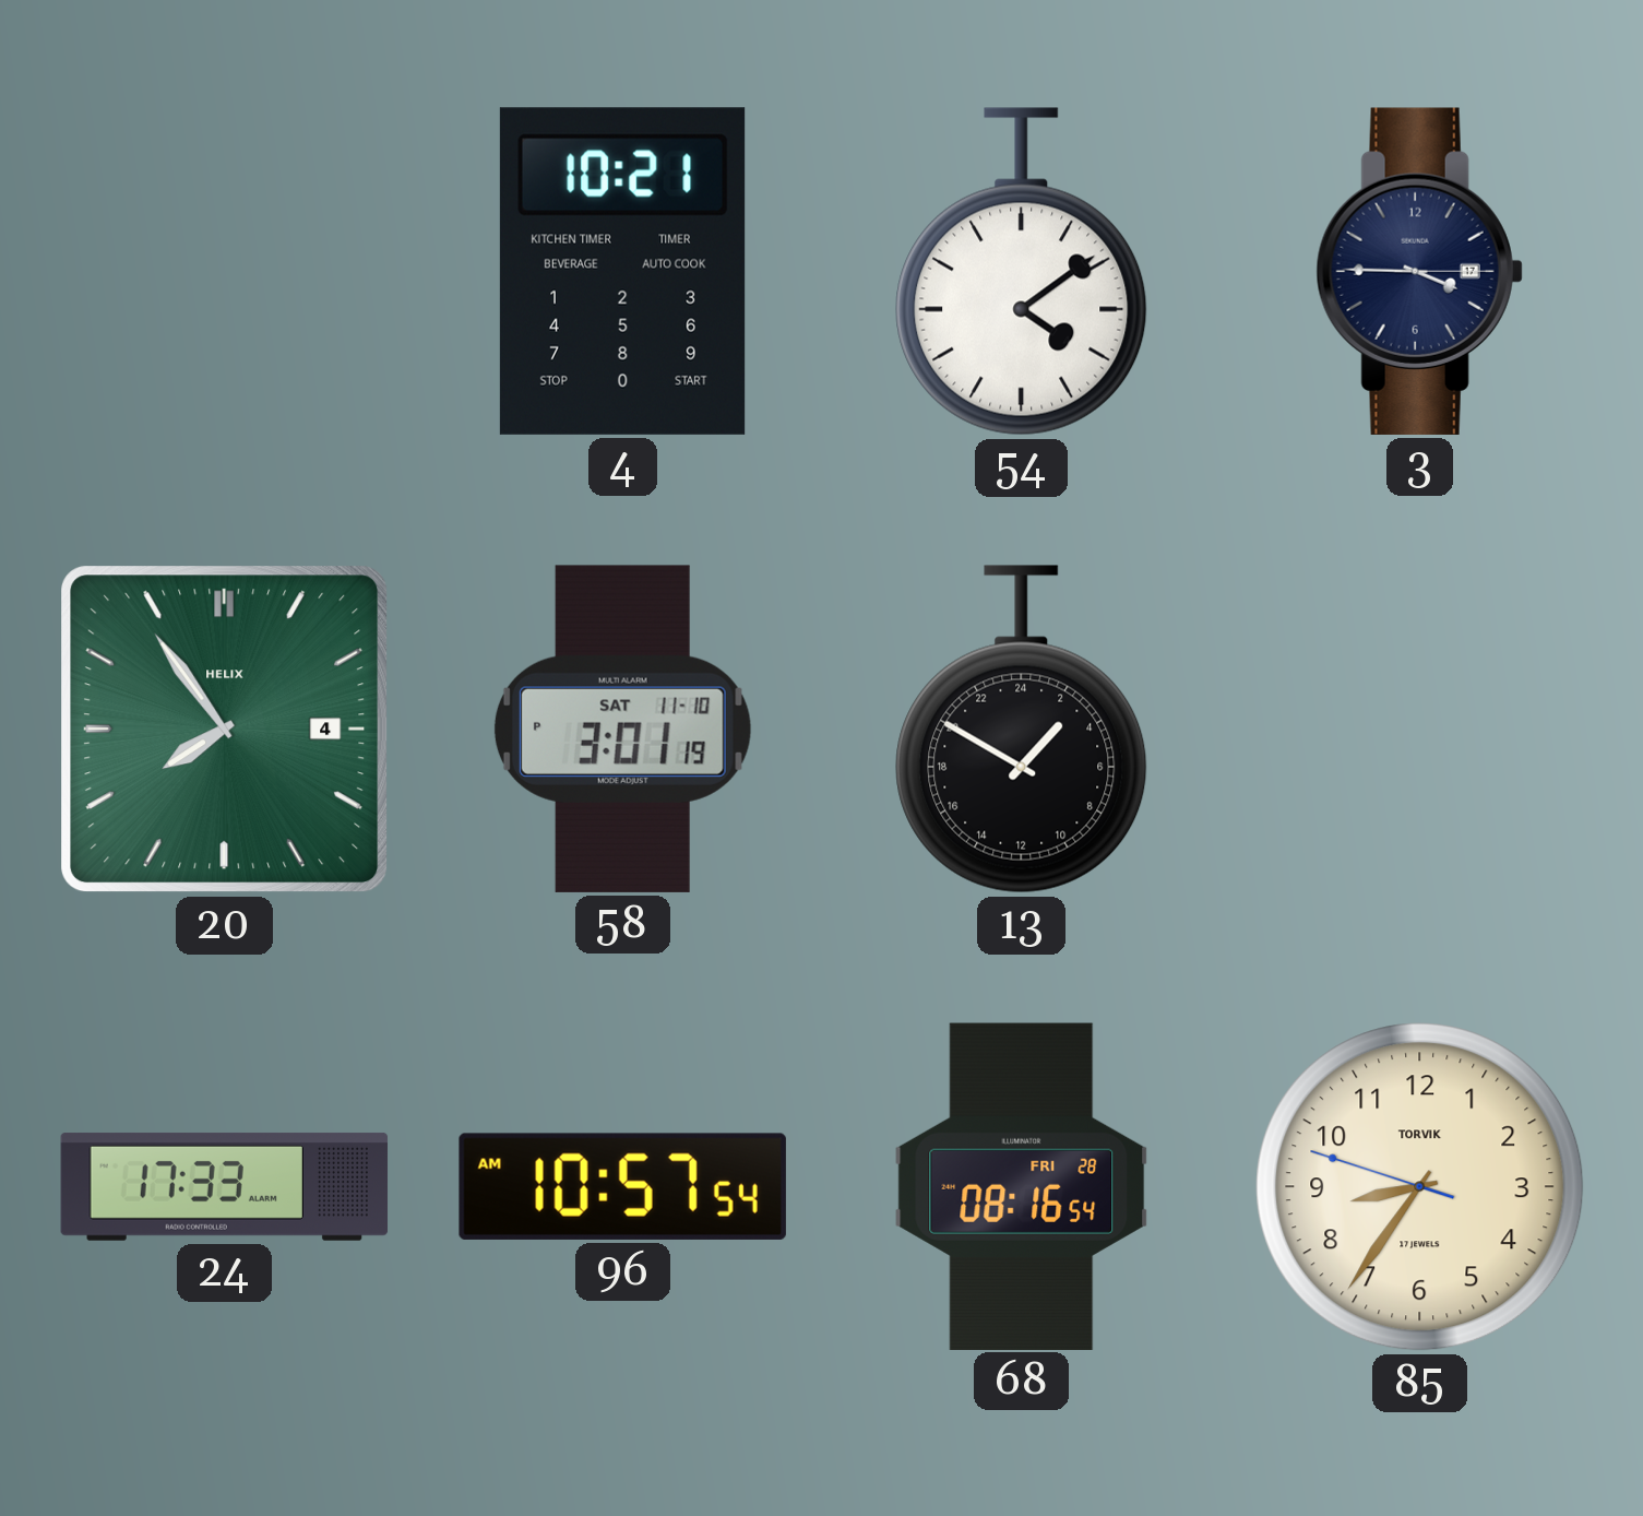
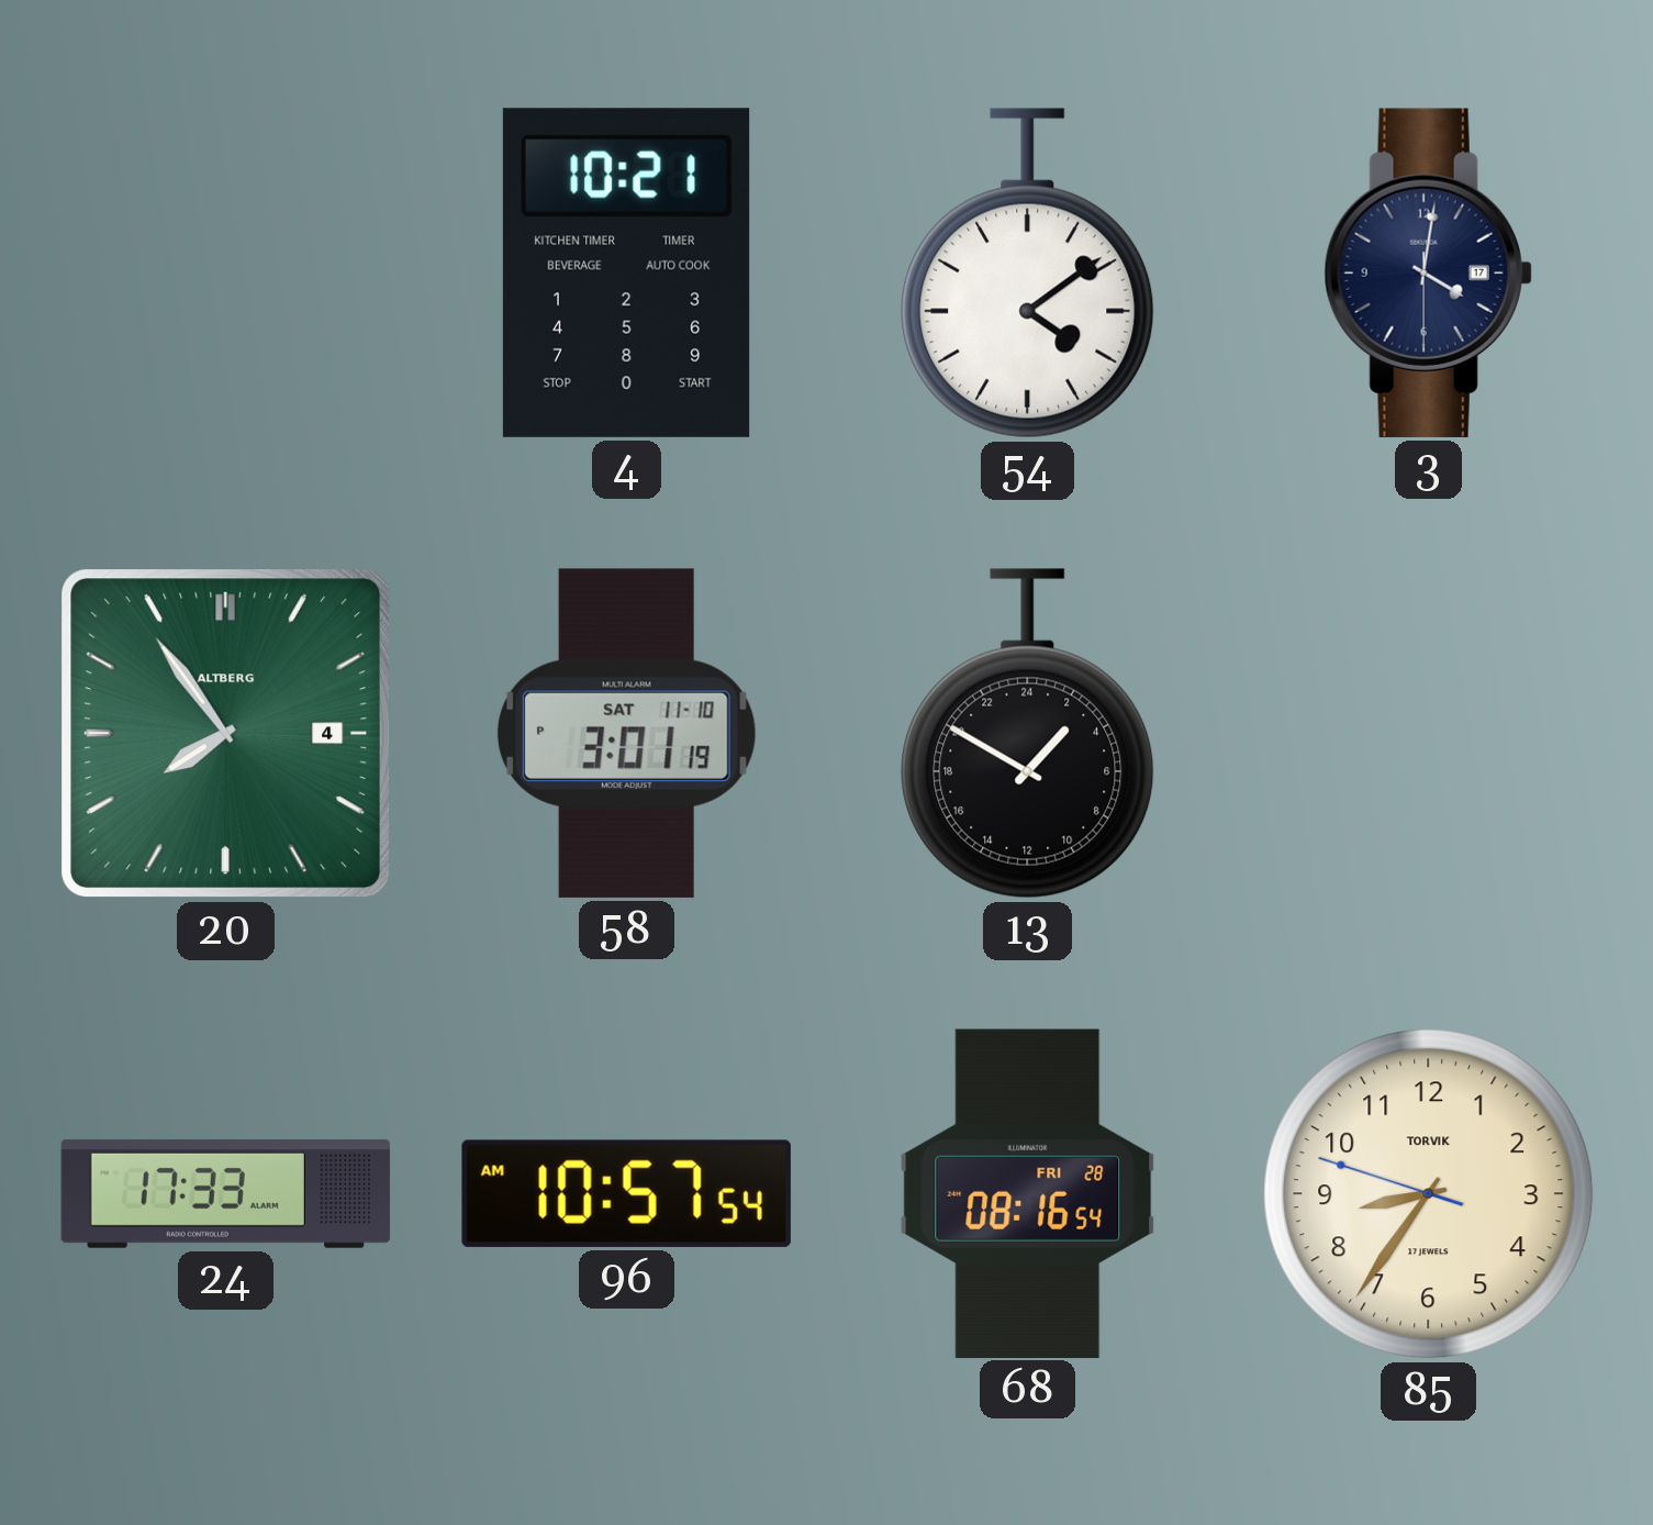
3: 3:45 -> 4:01 (1428, 272)
20 brand: HELIX -> ALTBERG (226, 734)
